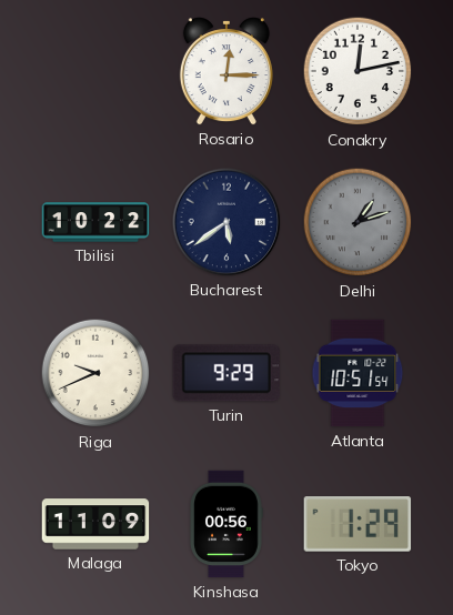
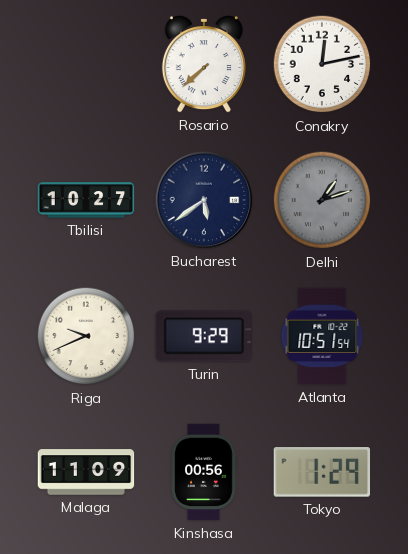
Rosario: 12:15 -> 7:38 (204, 65)
Tbilisi: 10:22 -> 10:27 (86, 200)
